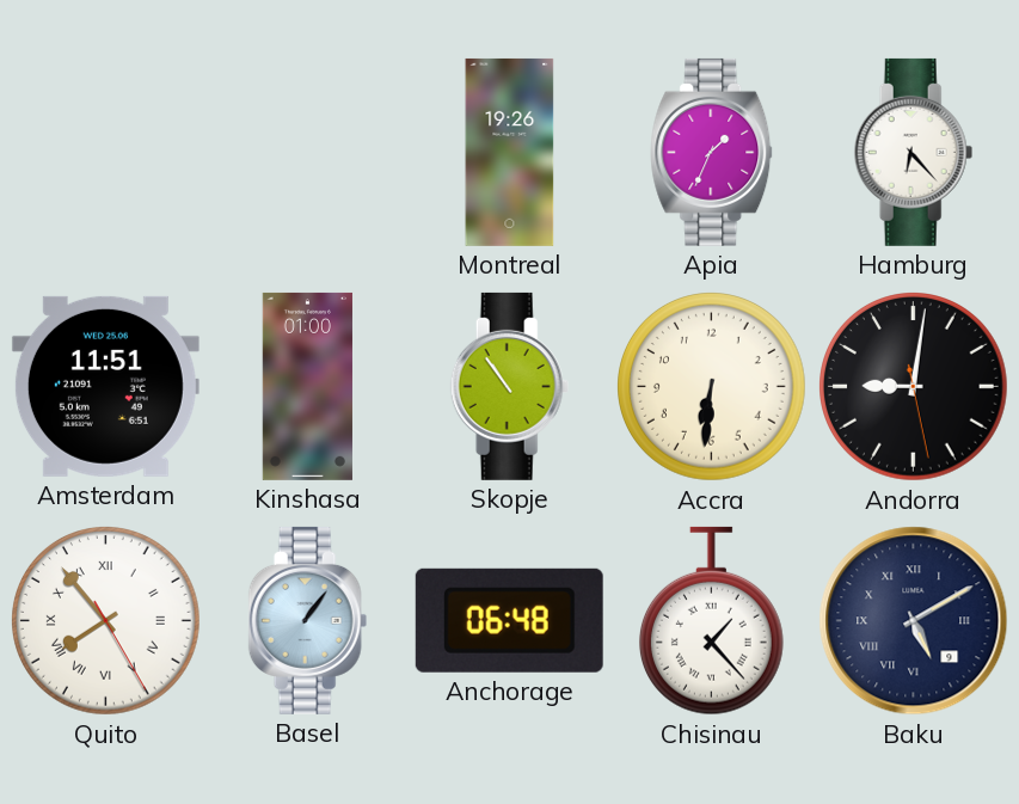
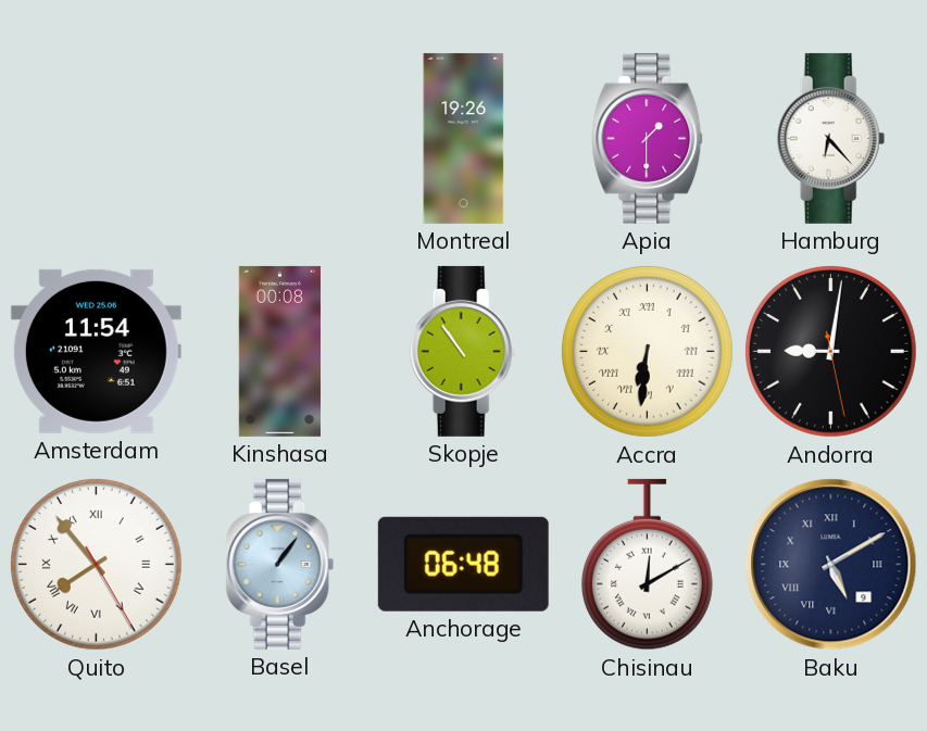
Apia: 1:34 -> 1:30 (648, 138)
Amsterdam: 11:51 -> 11:54 (96, 351)
Kinshasa: 01:00 -> 00:08 (279, 351)
Accra numerals: Arabic -> Roman (648, 352)
Chisinau: 1:23 -> 12:10 (647, 565)
